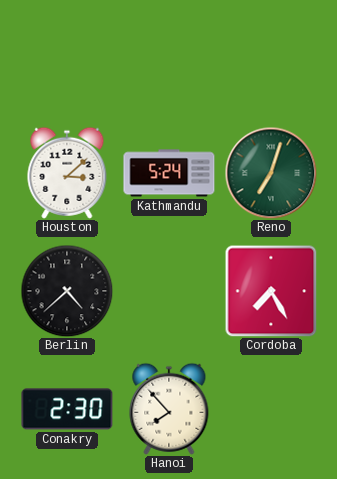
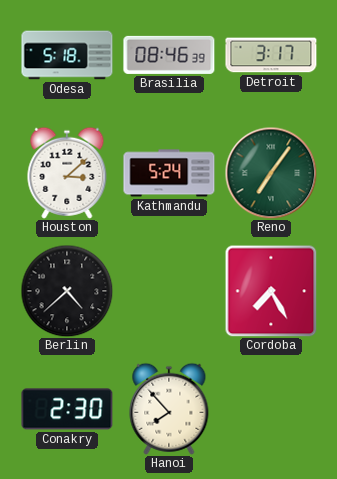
Odesa: none -> 5:18 (67, 55)
Brasilia: none -> 08:46 (169, 55)
Detroit: none -> 3:17 (271, 55)
Reno: 7:03 -> 7:06 (271, 173)
